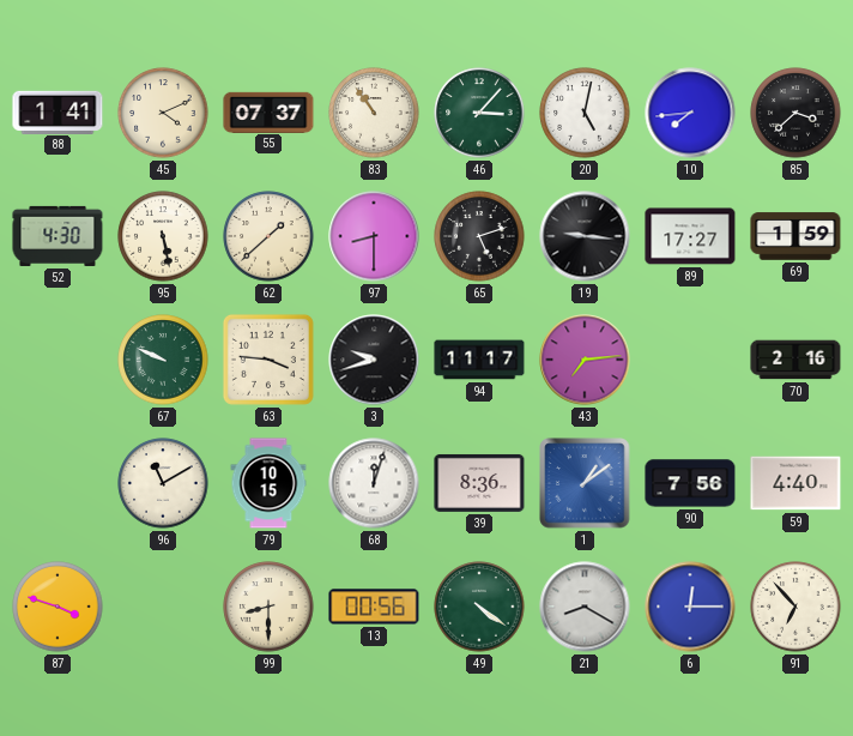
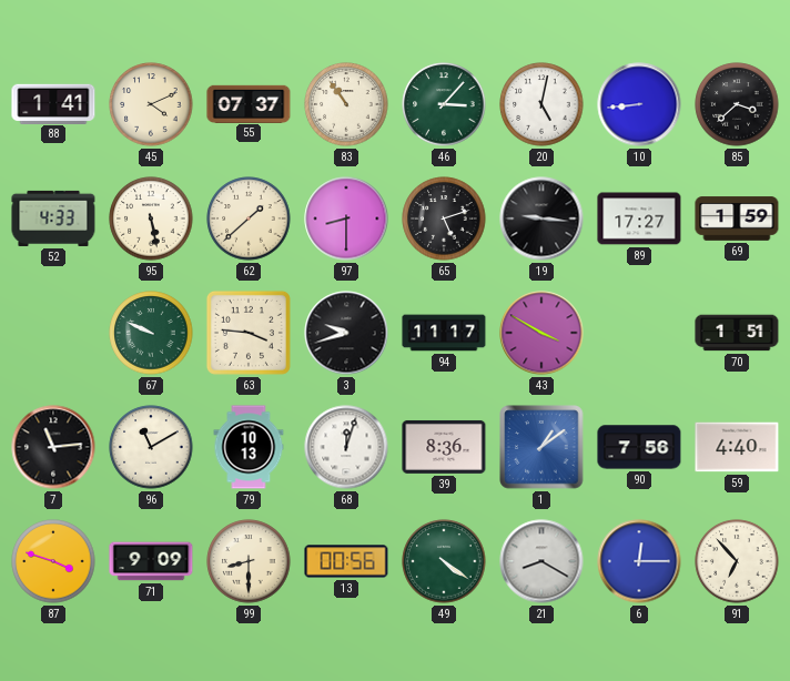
10: 7:44 -> 8:44 (639, 104)
52: 4:30 -> 4:33 (53, 218)
43: 7:14 -> 3:50 (541, 333)
70: 2:16 -> 1:51 (737, 333)
7: none -> 11:14 (53, 447)
79: 10:15 -> 10:13 (249, 447)
71: none -> 9:09 (151, 561)
